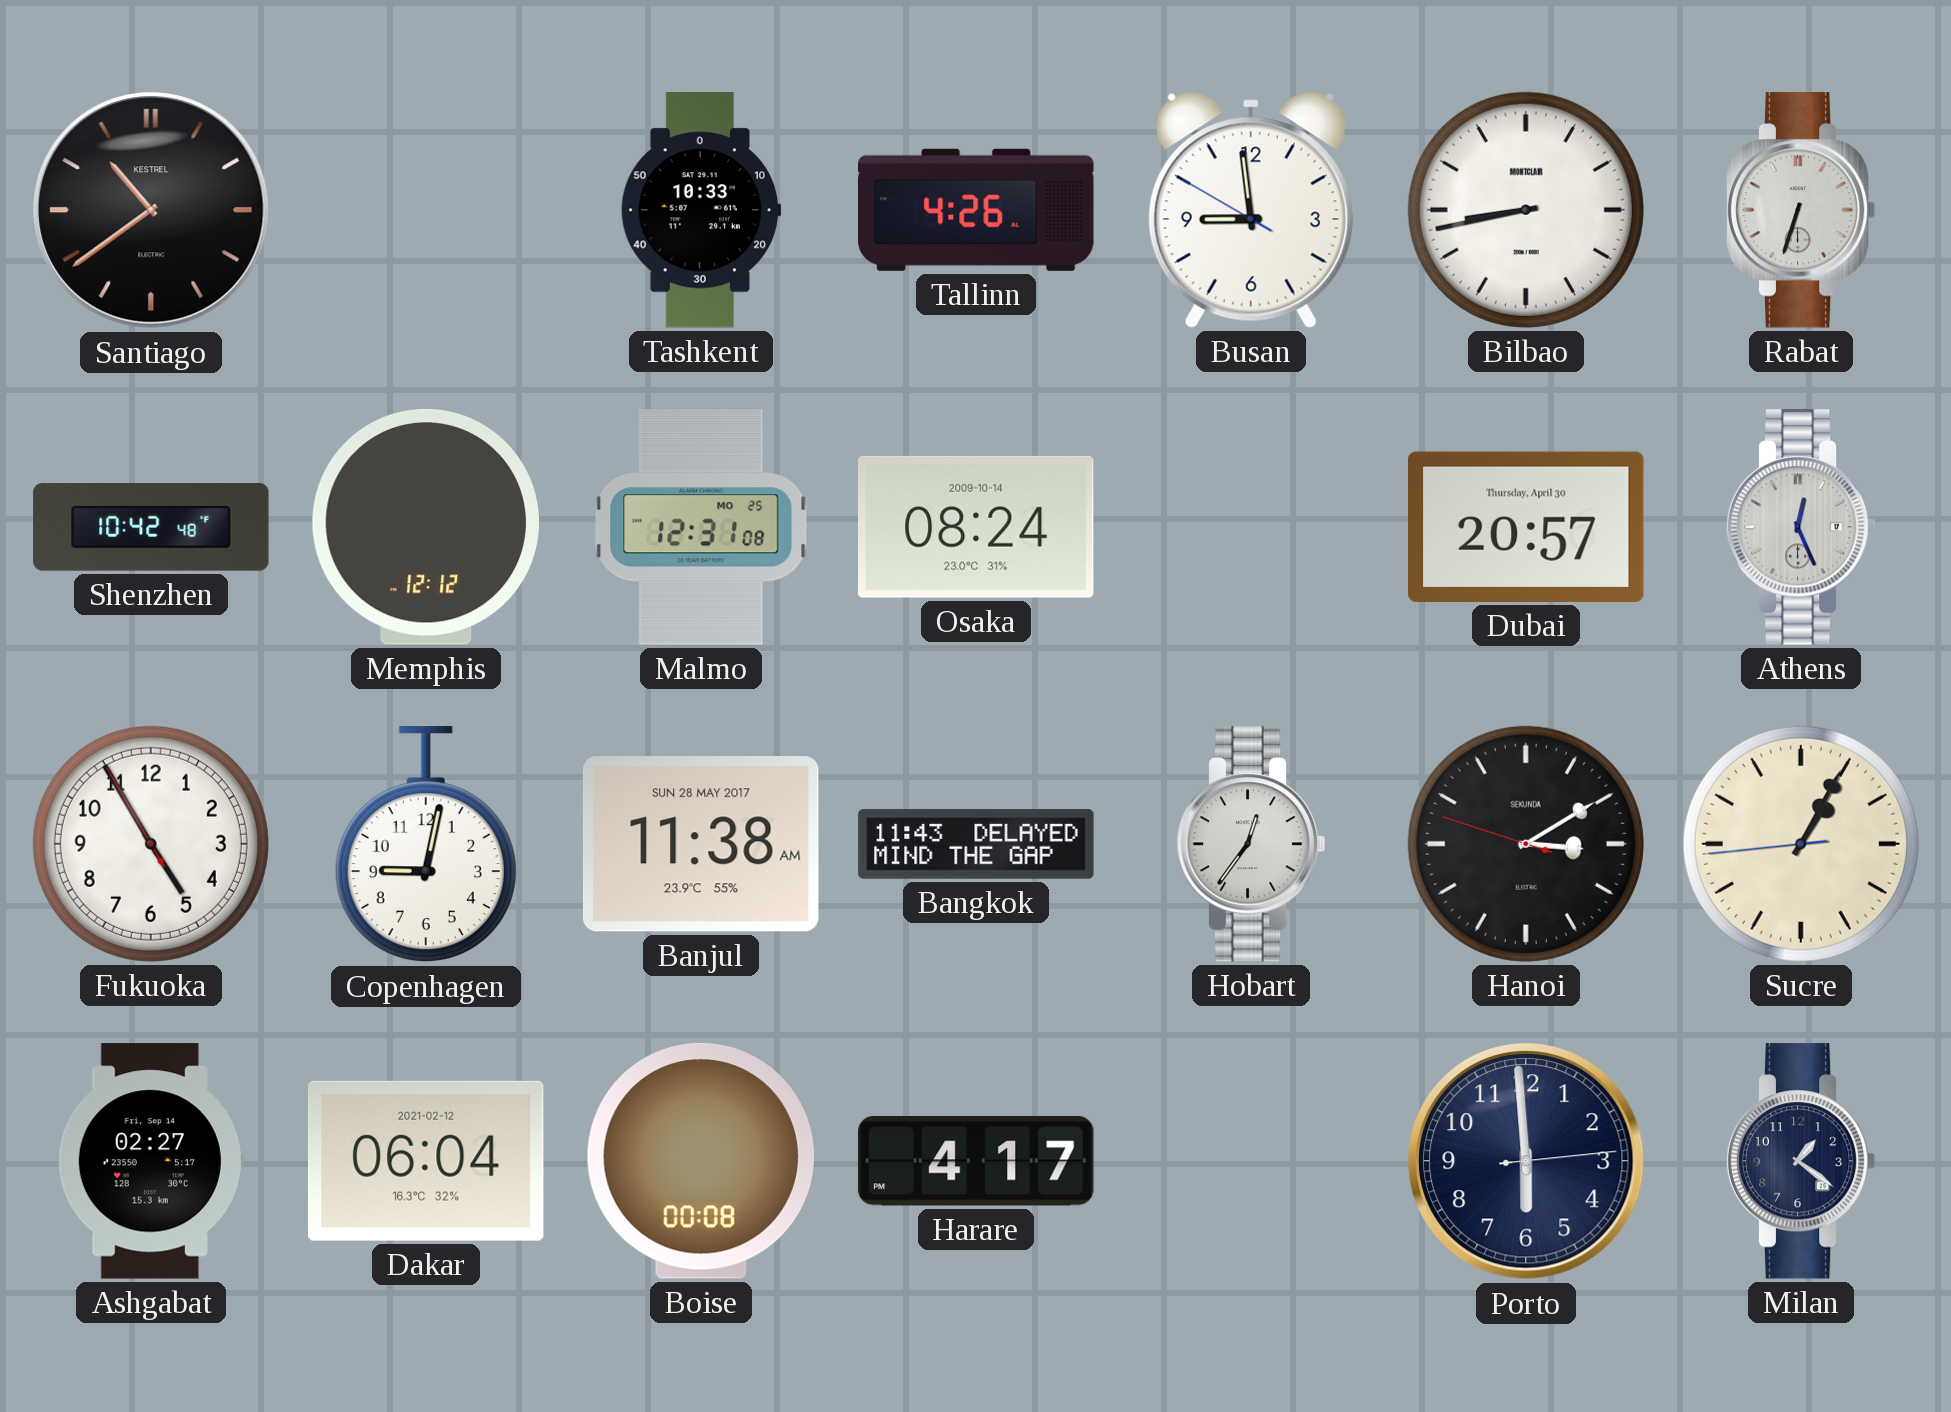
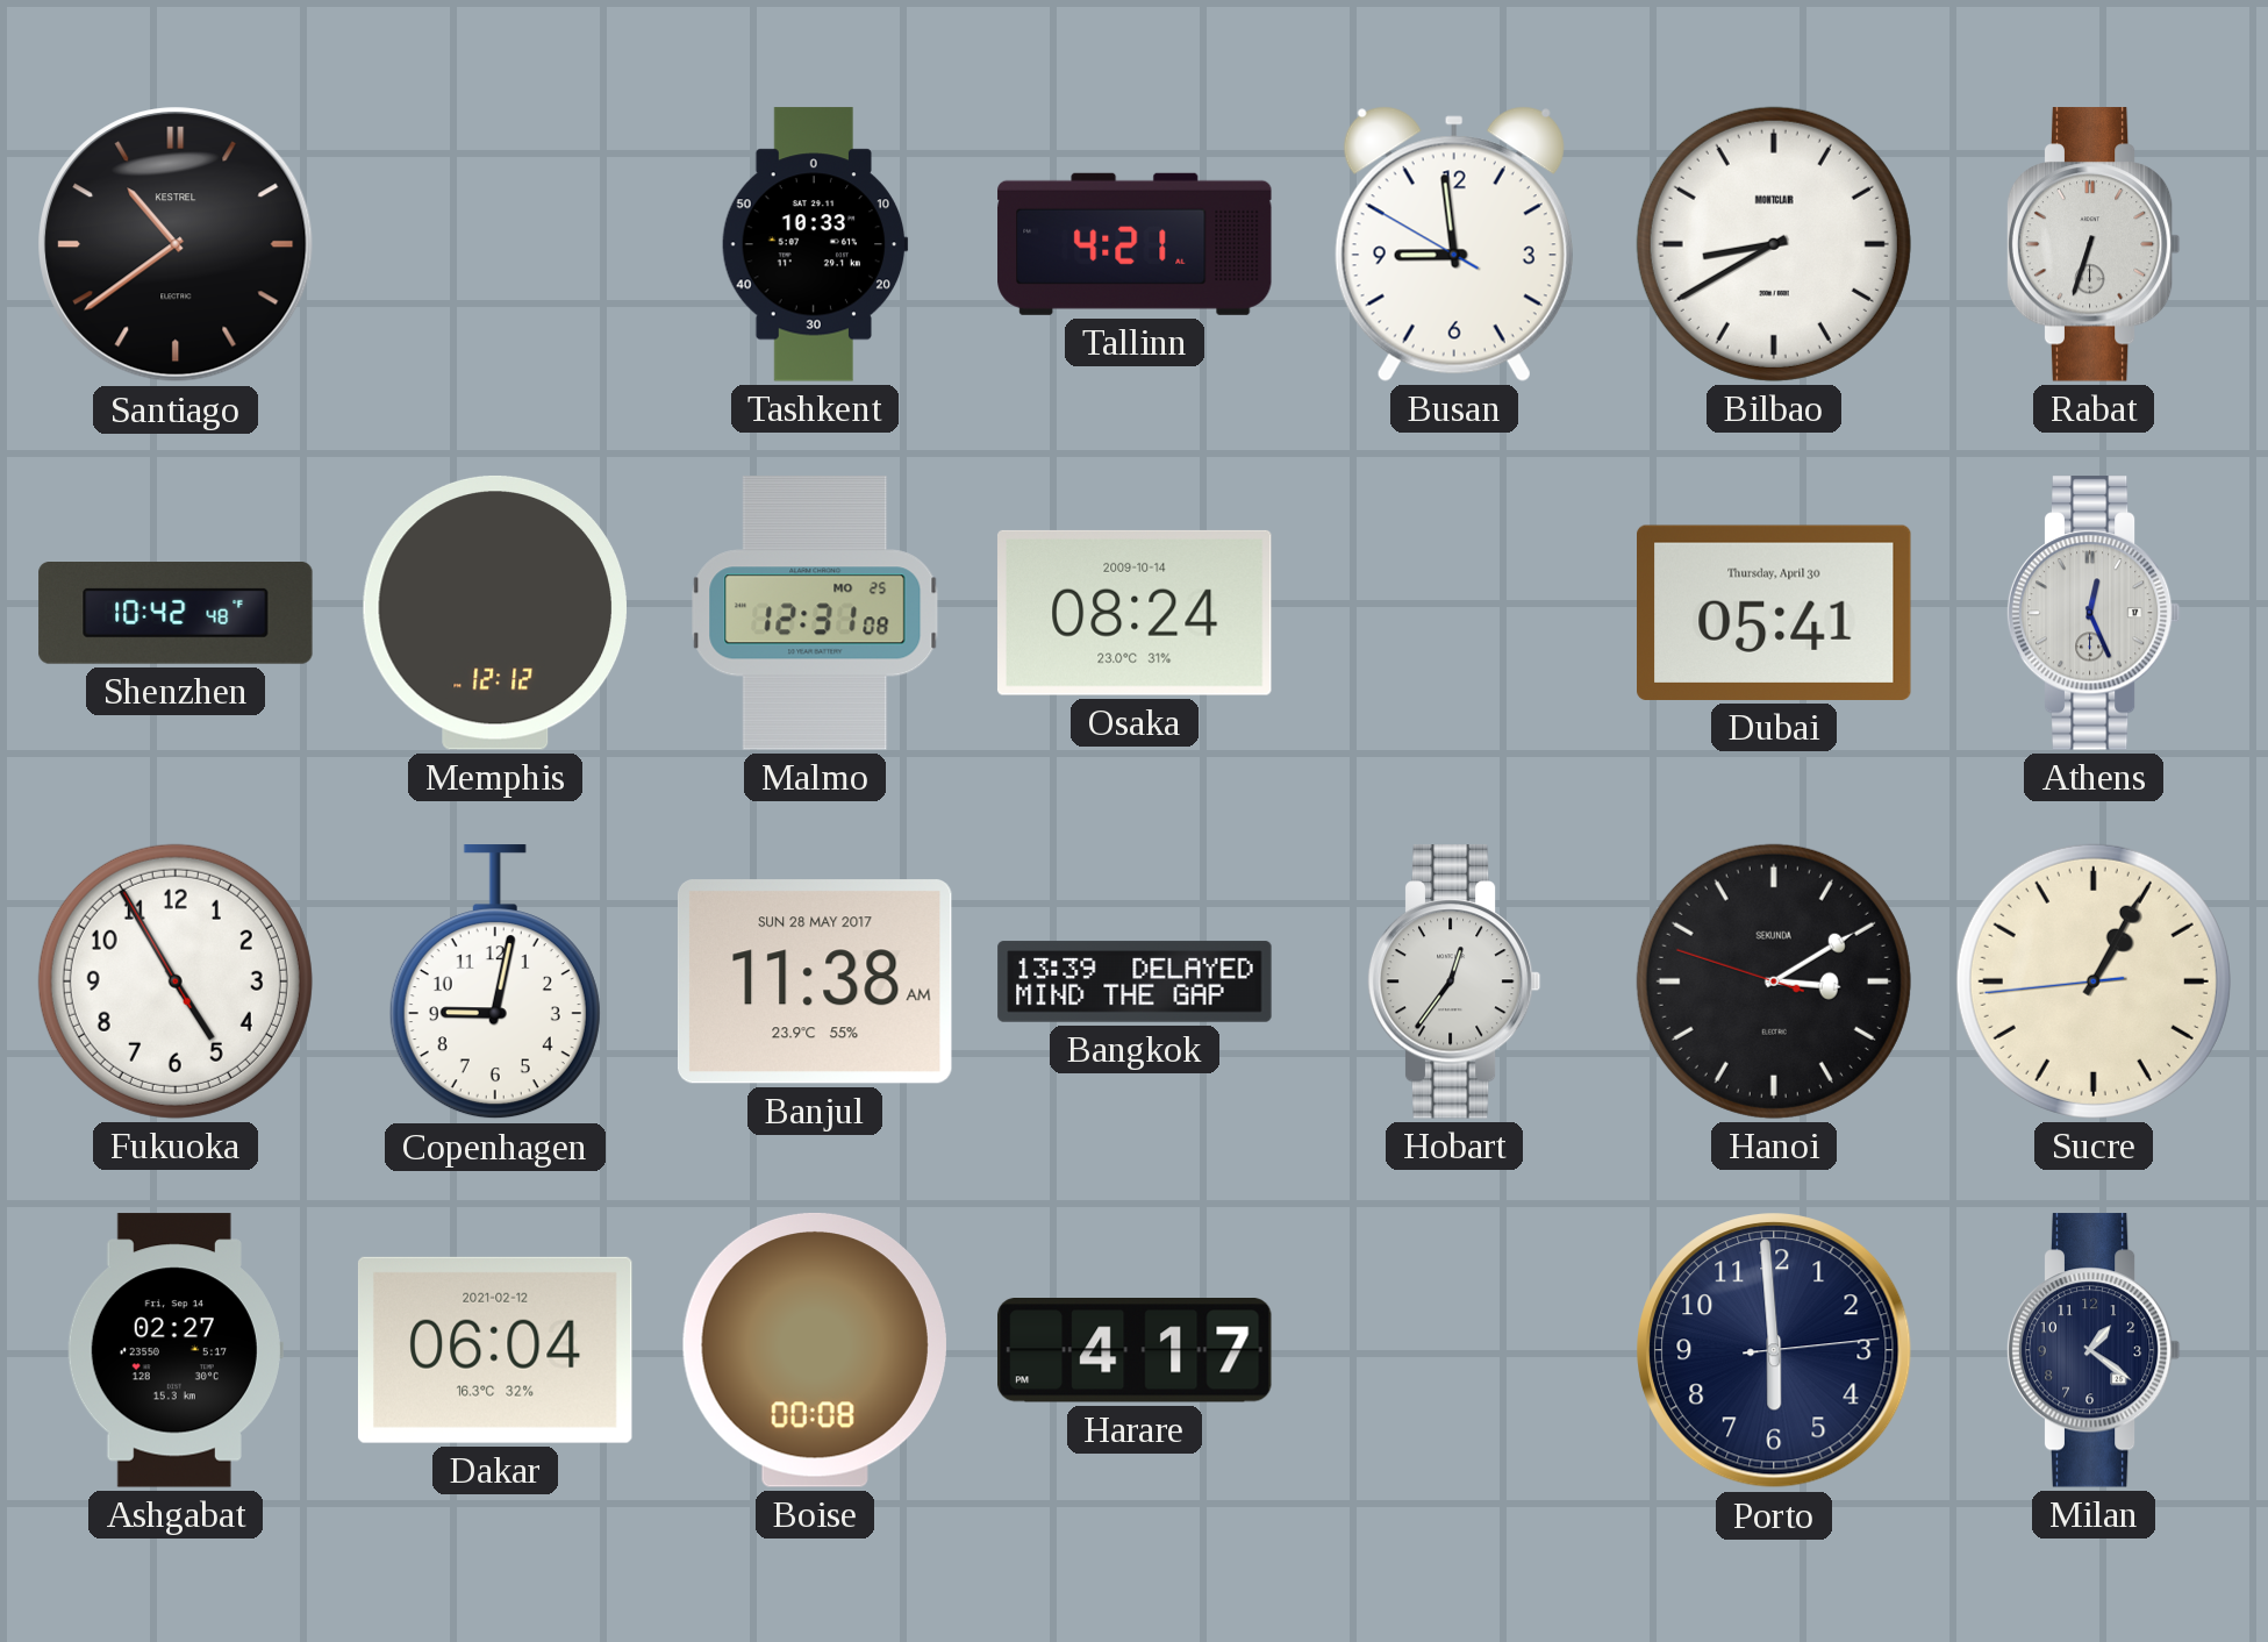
Tallinn: 4:26 -> 4:21 (1135, 244)
Bilbao: 8:43 -> 8:40 (1774, 244)
Dubai: 20:57 -> 05:41 (1775, 613)
Bangkok: 11:43 -> 13:39 (1135, 981)
